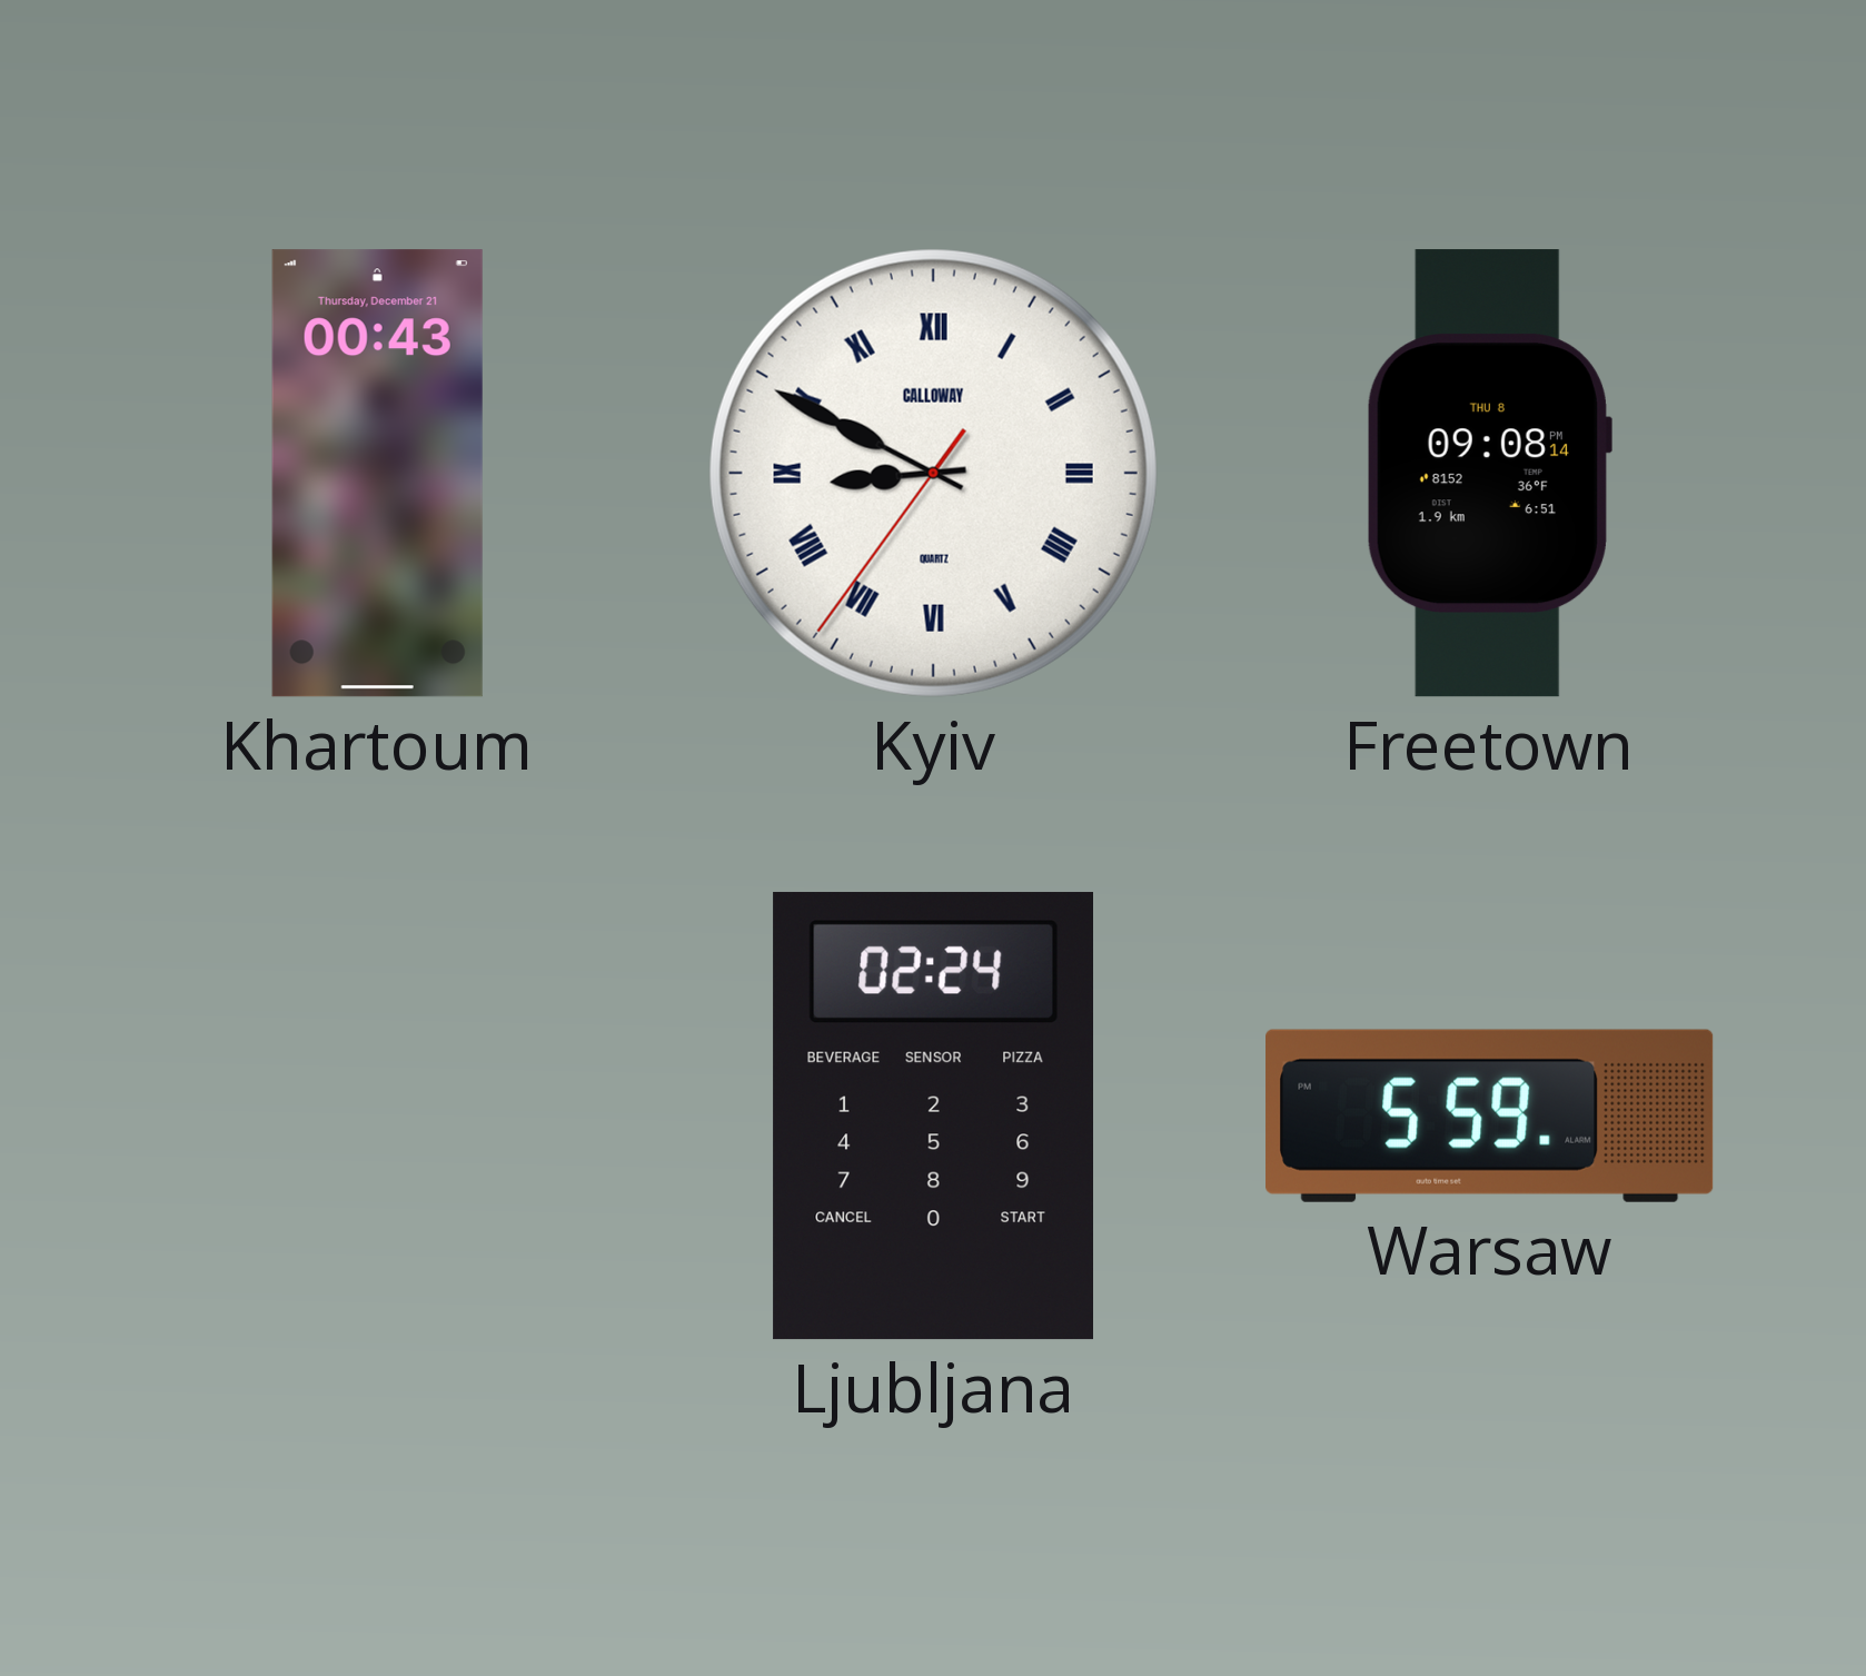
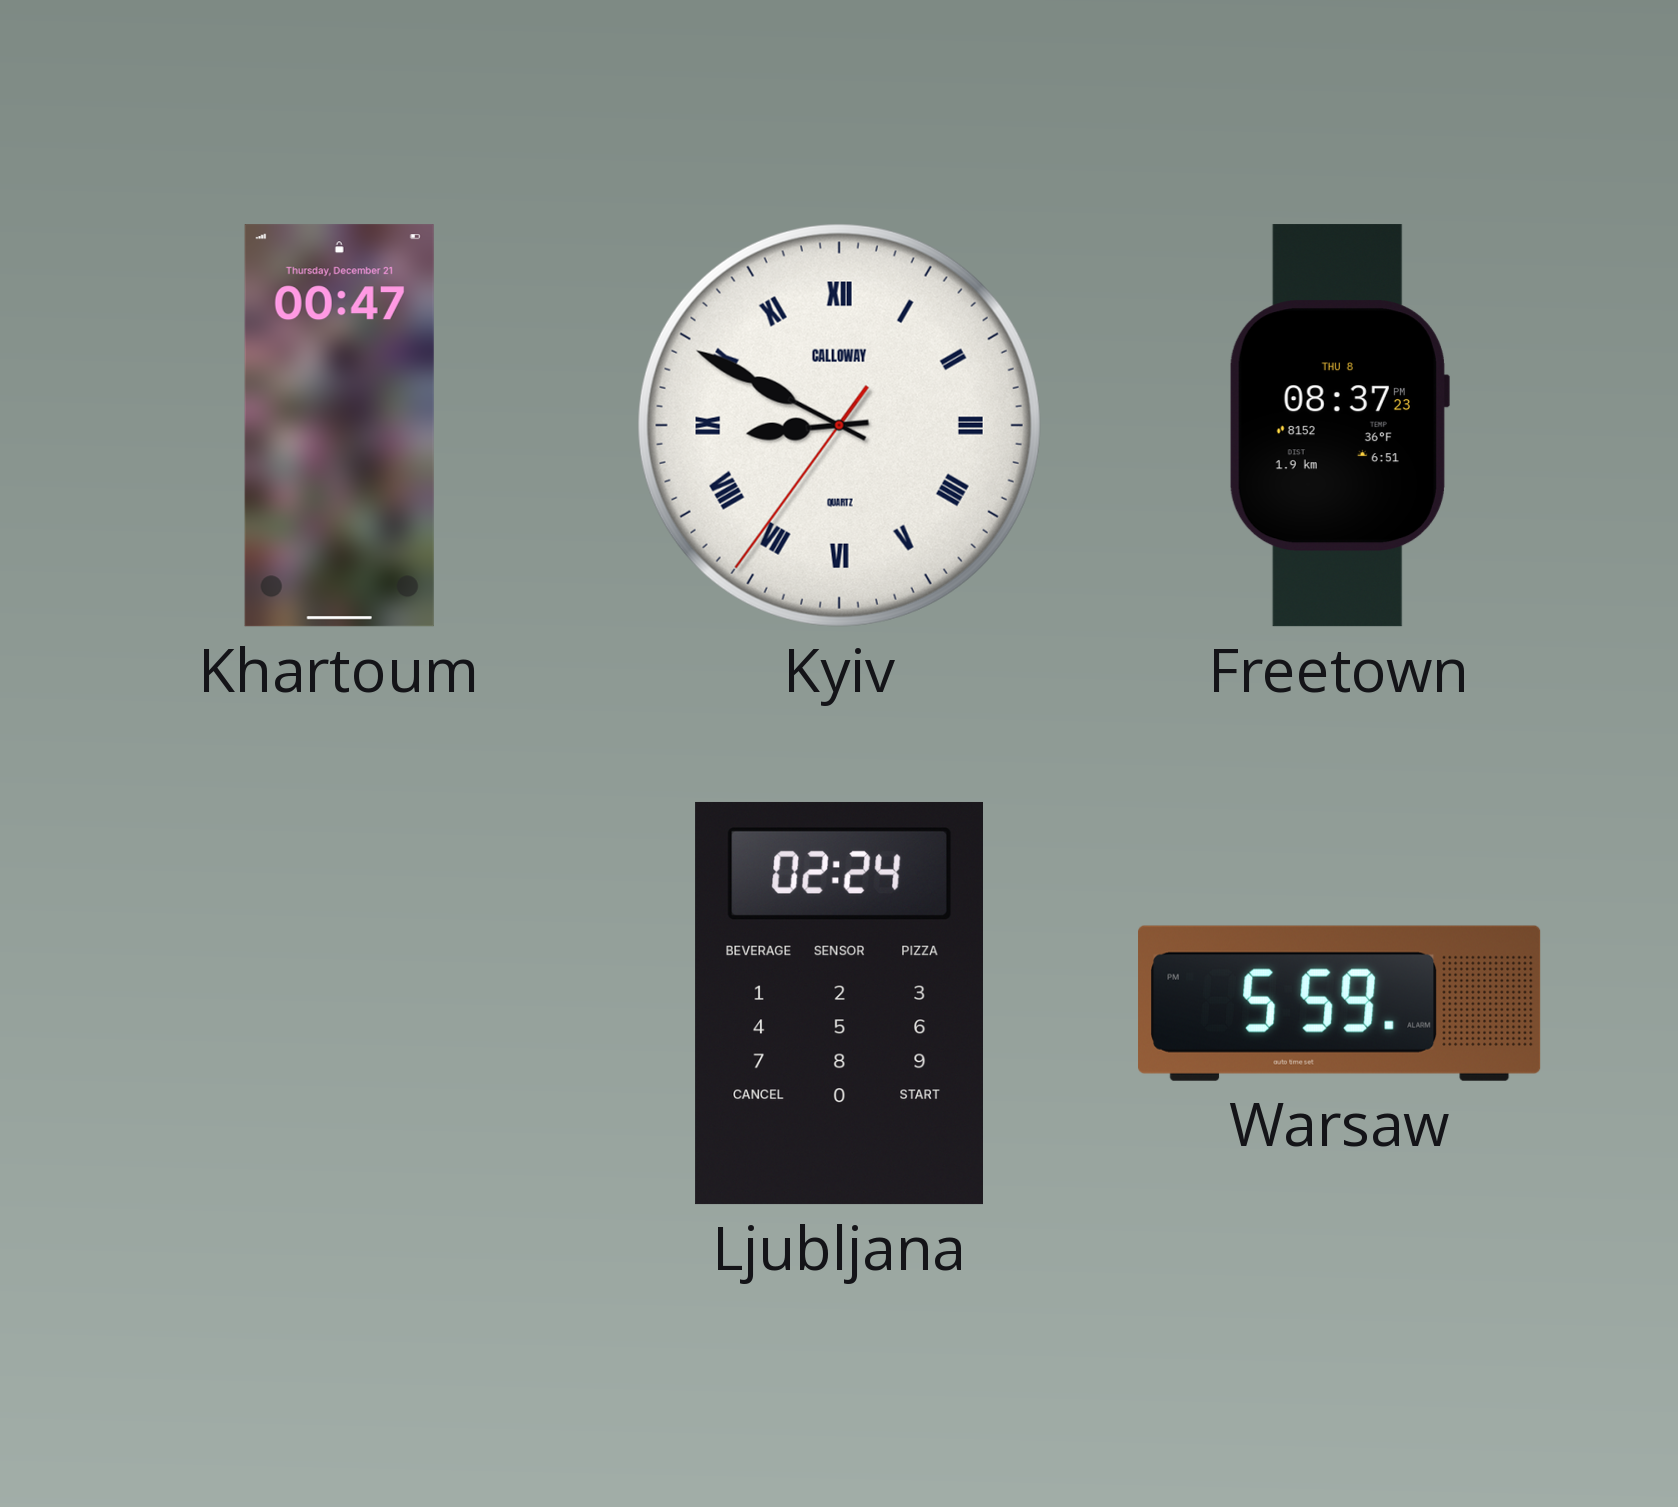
Khartoum: 00:43 -> 00:47 (339, 426)
Freetown: 09:08 -> 08:37 (1339, 426)
